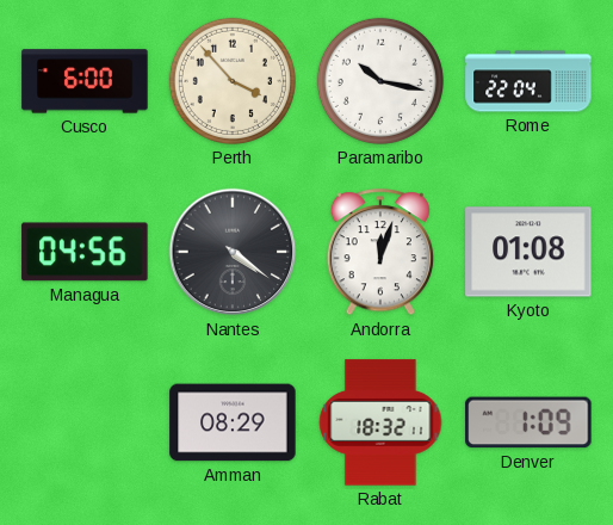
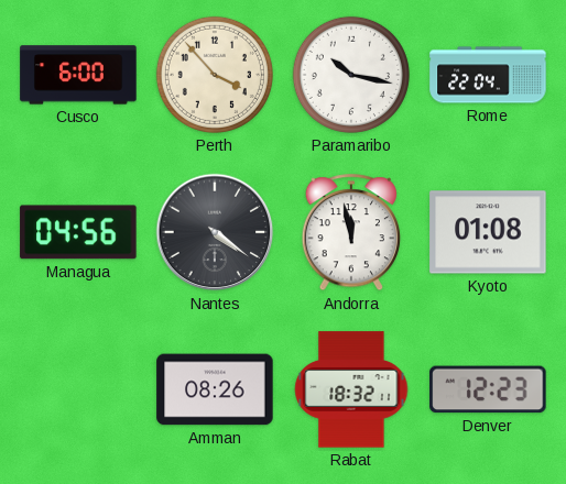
Andorra: 12:03 -> 11:58 (350, 233)
Amman: 08:29 -> 08:26 (215, 389)
Denver: 1:09 -> 12:23 (488, 389)
